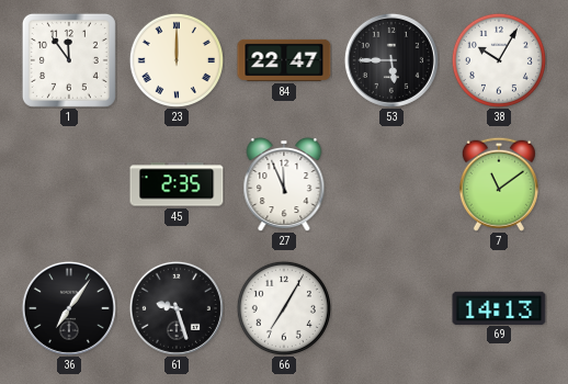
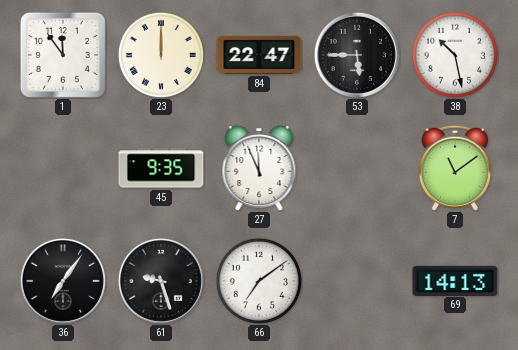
38: 10:05 -> 10:28 (455, 55)
45: 2:35 -> 9:35 (161, 168)
66: 7:05 -> 7:09 (259, 281)
